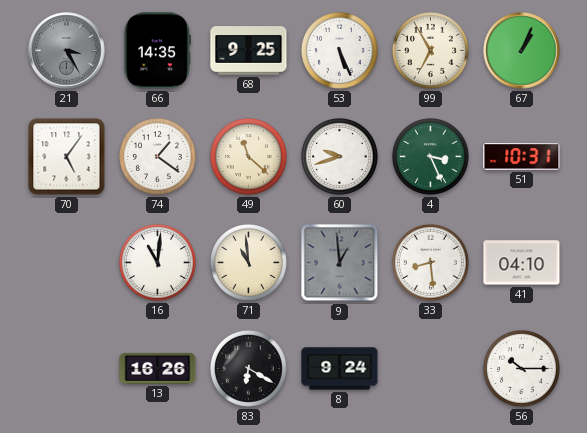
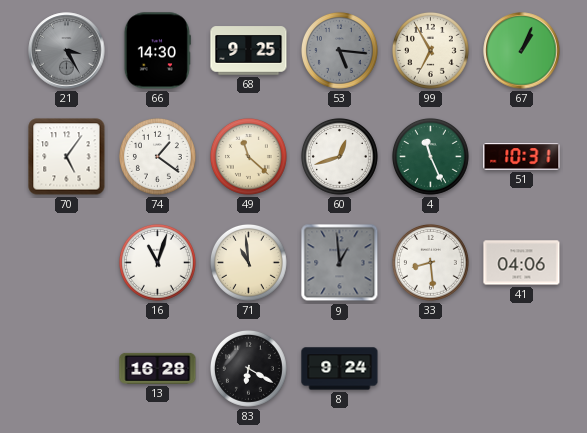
66: 14:35 -> 14:30 (157, 51)
53: 5:26 -> 5:16 (339, 50)
53 dial: white -> grey (339, 50)
60: 9:42 -> 12:42 (339, 156)
4: 3:26 -> 11:26 (430, 156)
16: 11:01 -> 11:03 (157, 262)
41: 04:10 -> 04:06 (522, 263)
13: 16:26 -> 16:28 (158, 368)
56: 10:15 -> none (521, 368)
